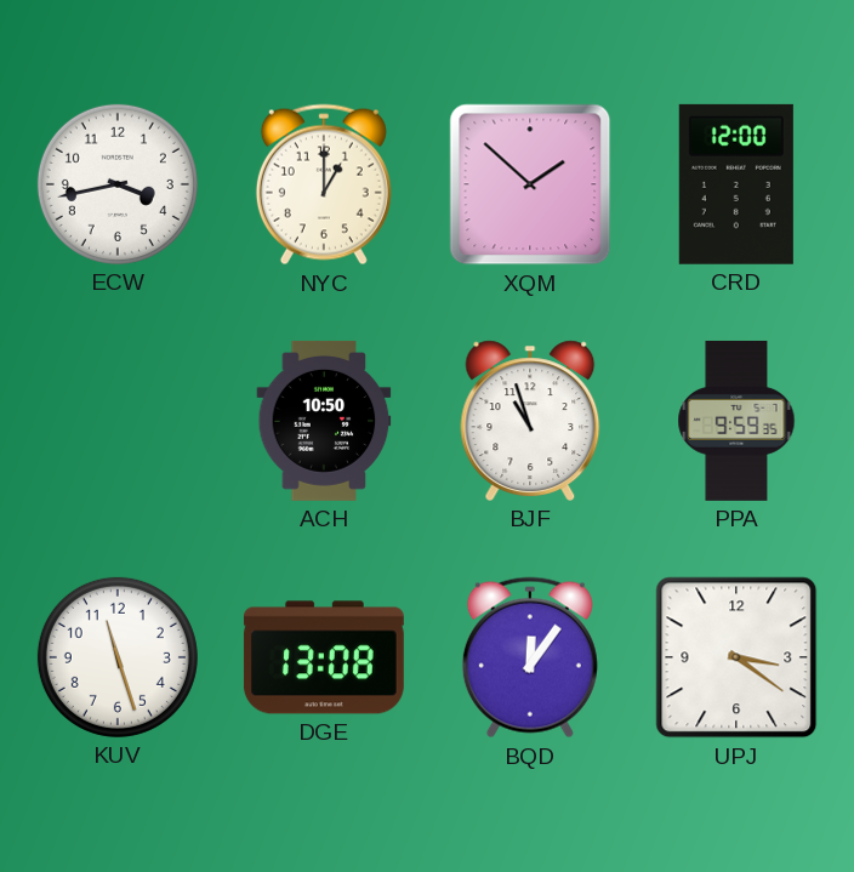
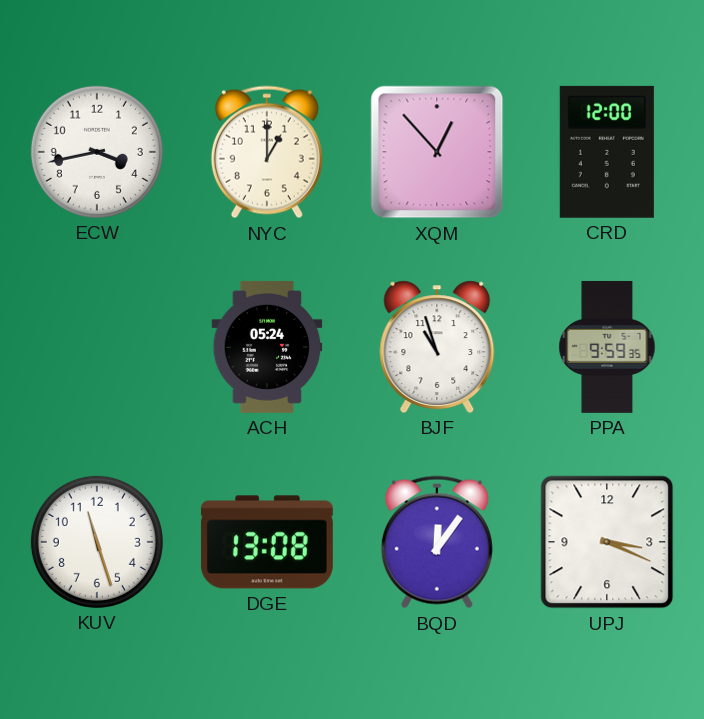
XQM: 1:52 -> 12:53 (437, 152)
ACH: 10:50 -> 05:24 (267, 347)
UPJ: 3:21 -> 3:19 (607, 542)
